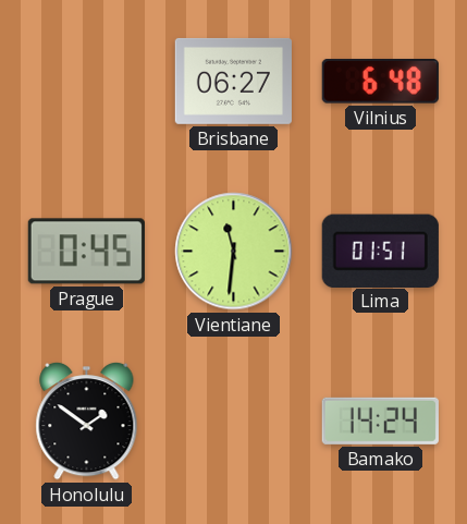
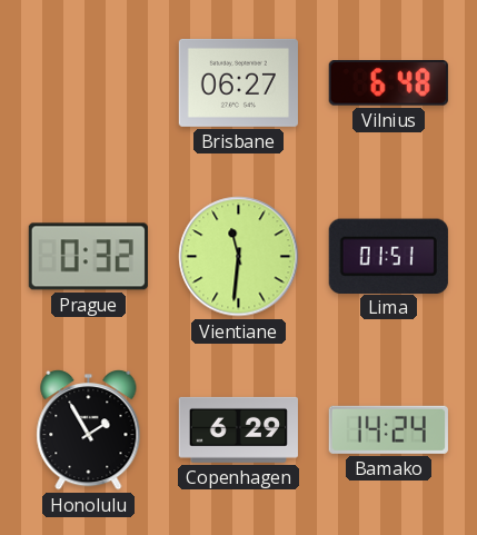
Prague: 0:45 -> 0:32 (88, 257)
Honolulu: 1:51 -> 1:55 (89, 429)
Copenhagen: none -> 6:29 (238, 429)
